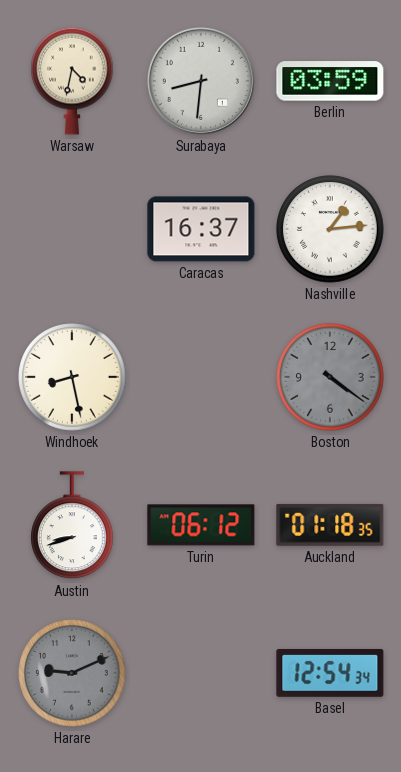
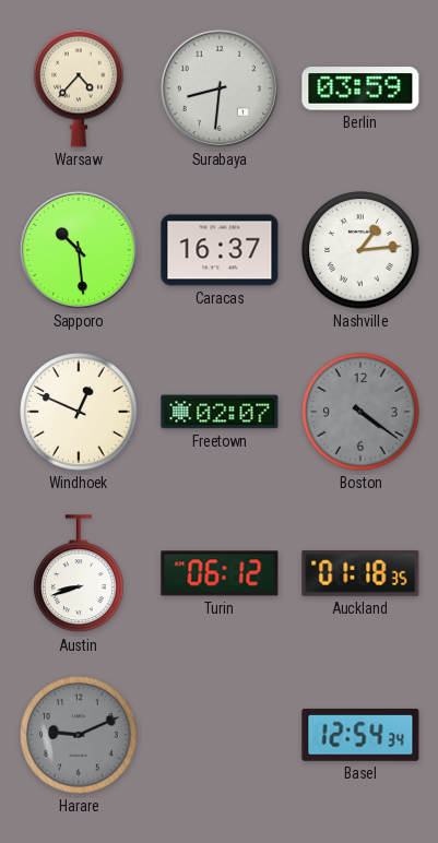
Warsaw: 4:32 -> 4:37 (80, 88)
Sapporo: none -> 10:29 (79, 250)
Windhoek: 8:28 -> 12:49 (79, 412)
Freetown: none -> 02:07 (220, 412)
